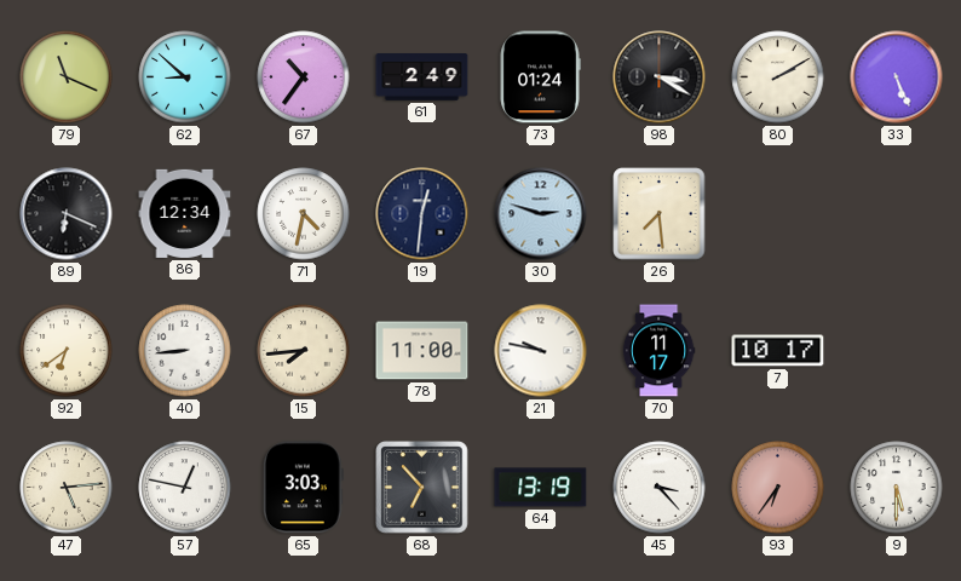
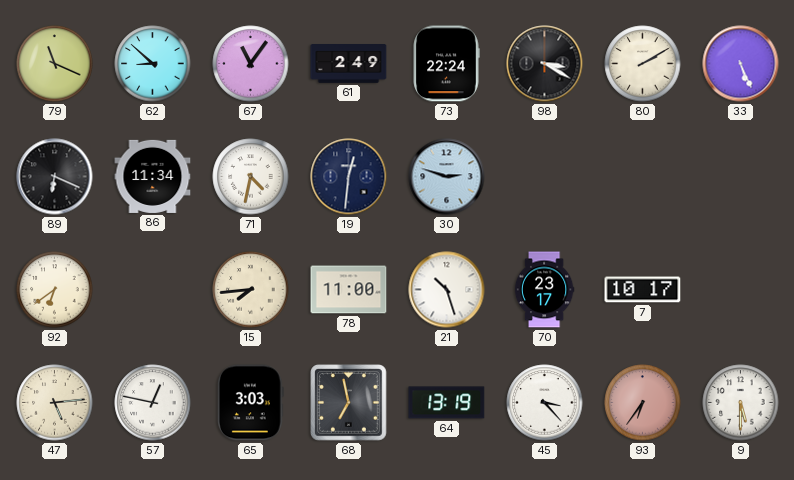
67: 10:36 -> 11:06 (251, 64)
73: 01:24 -> 22:24 (446, 64)
86: 12:34 -> 11:34 (153, 176)
26: 7:29 -> none (660, 214)
40: 8:44 -> none (185, 351)
21: 9:47 -> 10:27 (447, 290)
70: 11:17 -> 23:17 (544, 290)
68: 6:53 -> 6:58 (349, 403)
